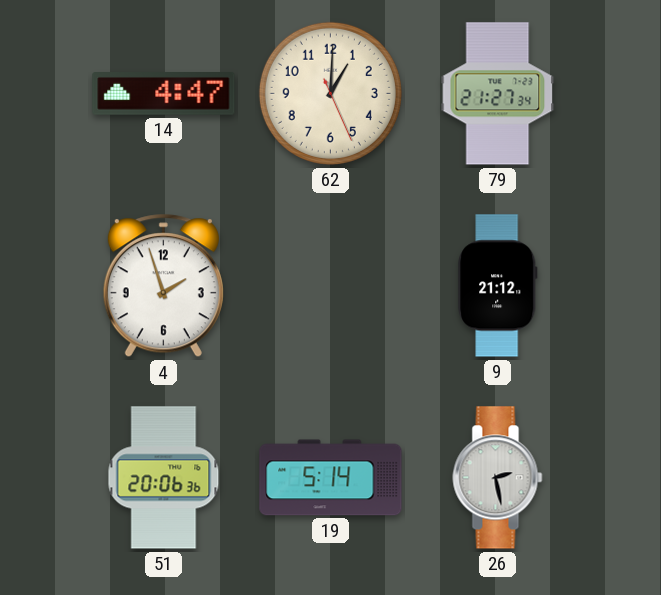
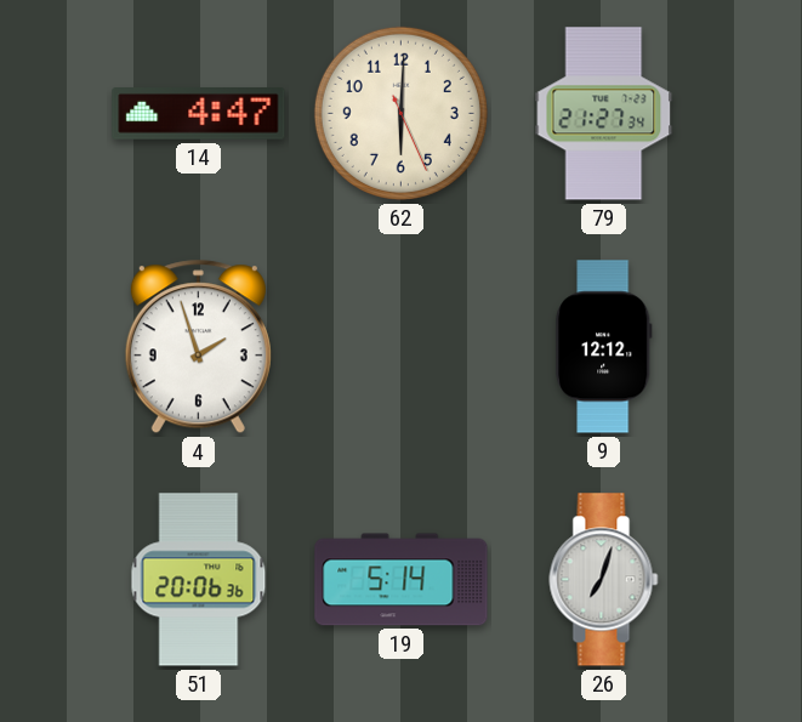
62: 1:00 -> 6:00 (400, 113)
9: 21:12 -> 12:12 (604, 347)
26: 2:28 -> 7:03 (604, 580)
